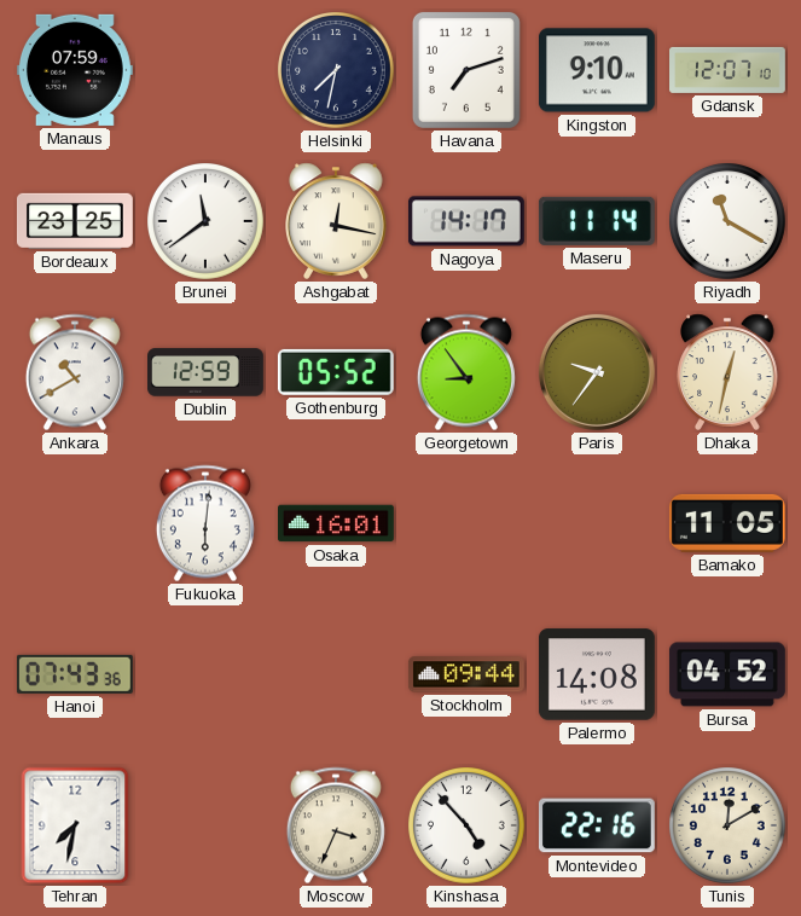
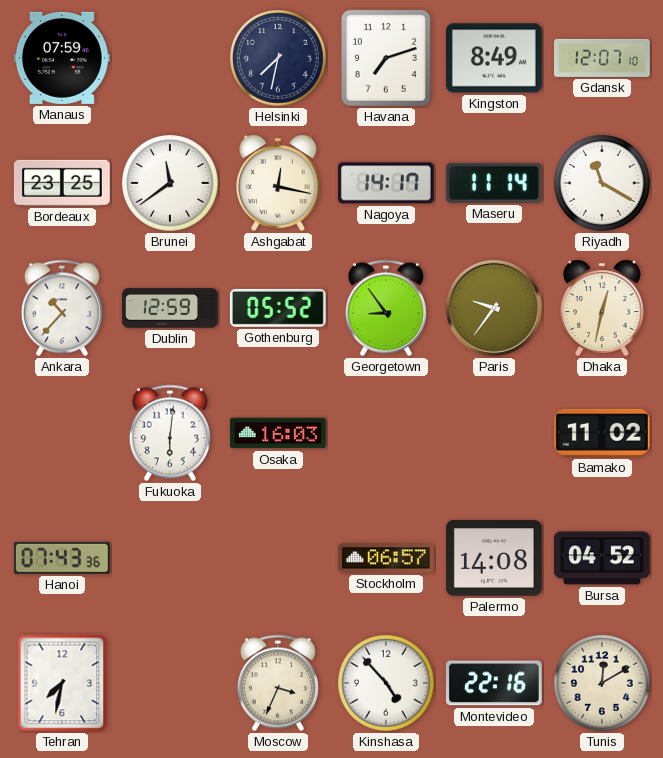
Kingston: 9:10 -> 8:49 (494, 58)
Ankara: 10:40 -> 10:37 (62, 308)
Osaka: 16:01 -> 16:03 (279, 433)
Bamako: 11:05 -> 11:02 (602, 433)
Stockholm: 09:44 -> 06:57 (386, 558)
